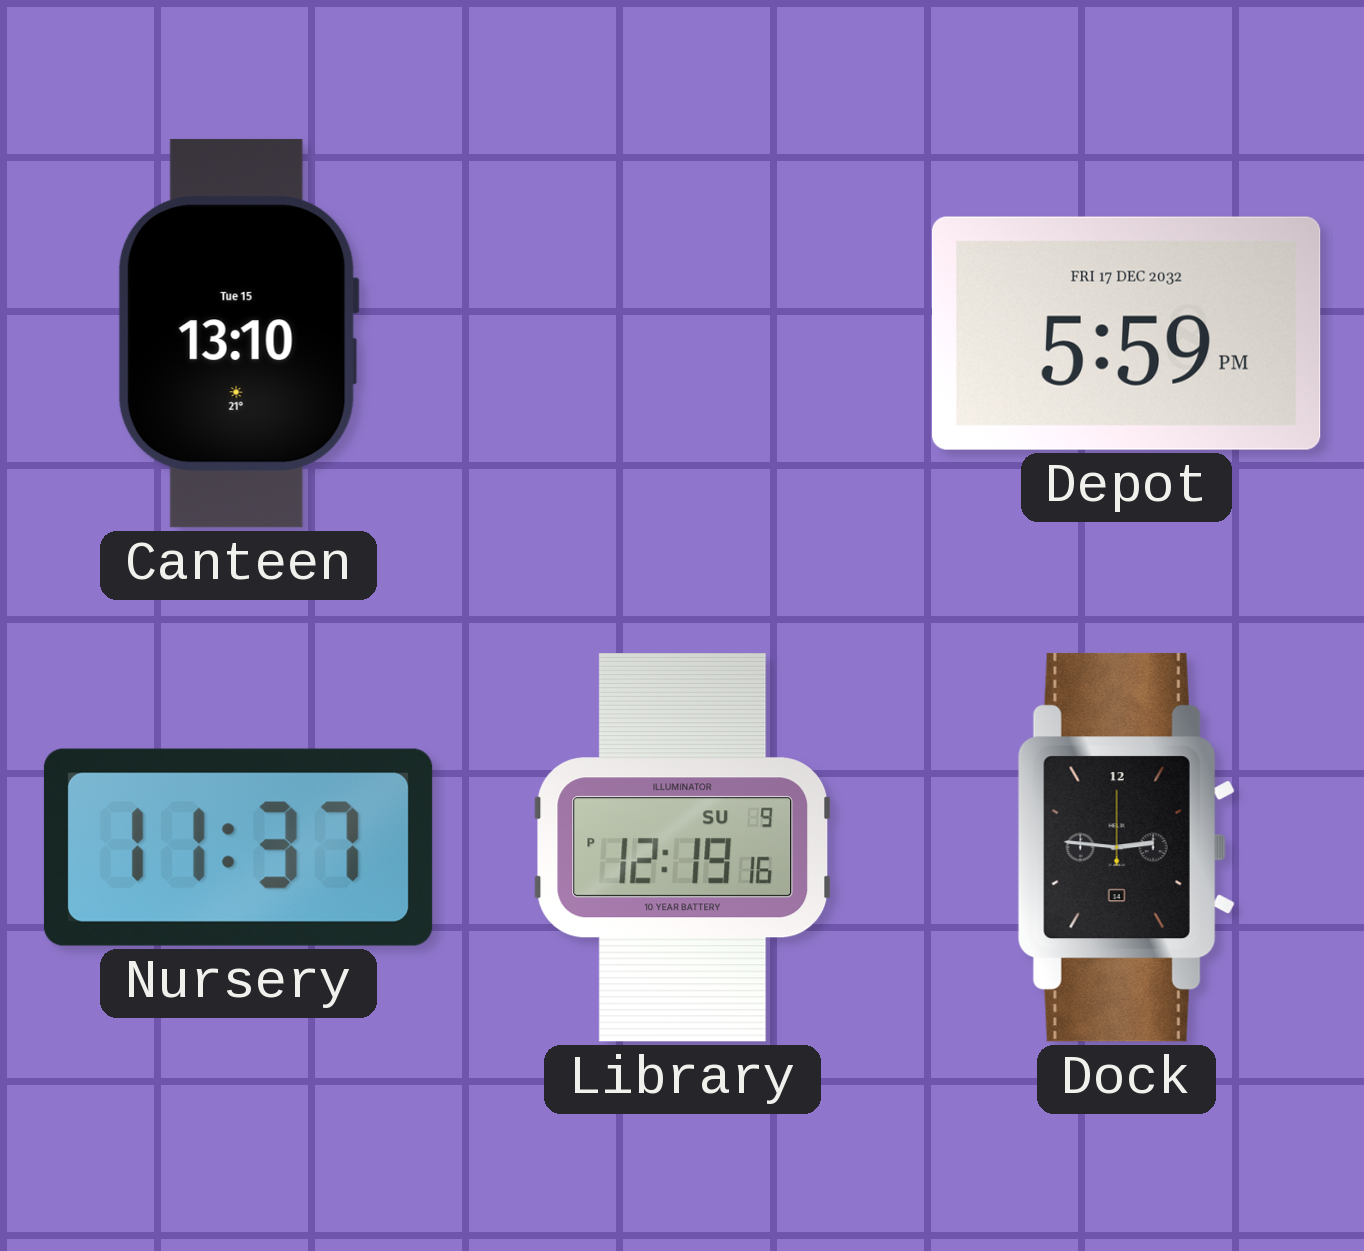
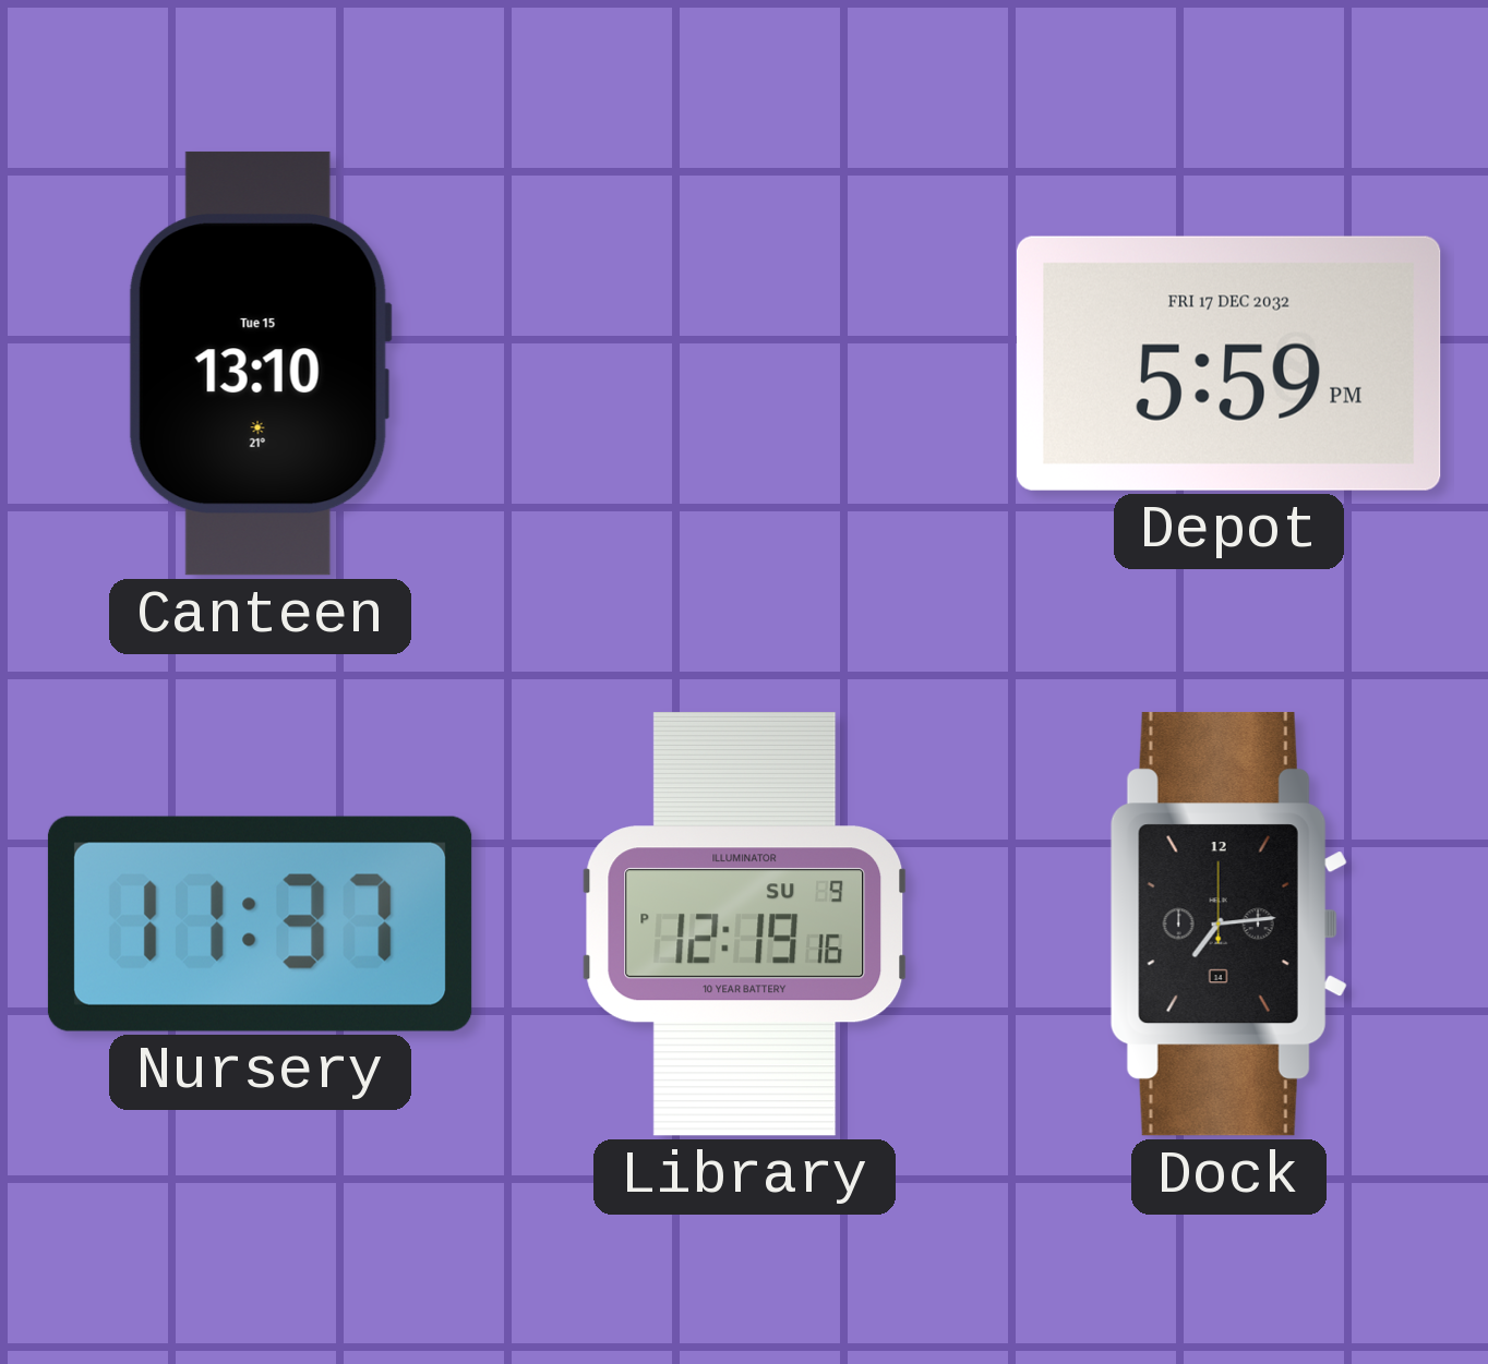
Dock: 2:46 -> 7:14 (1228, 924)
